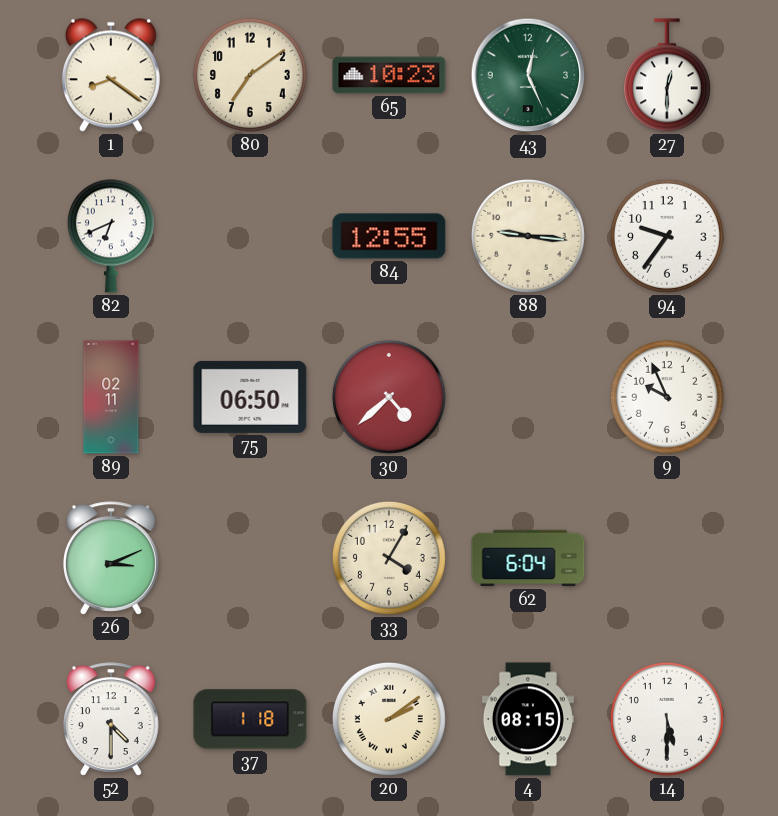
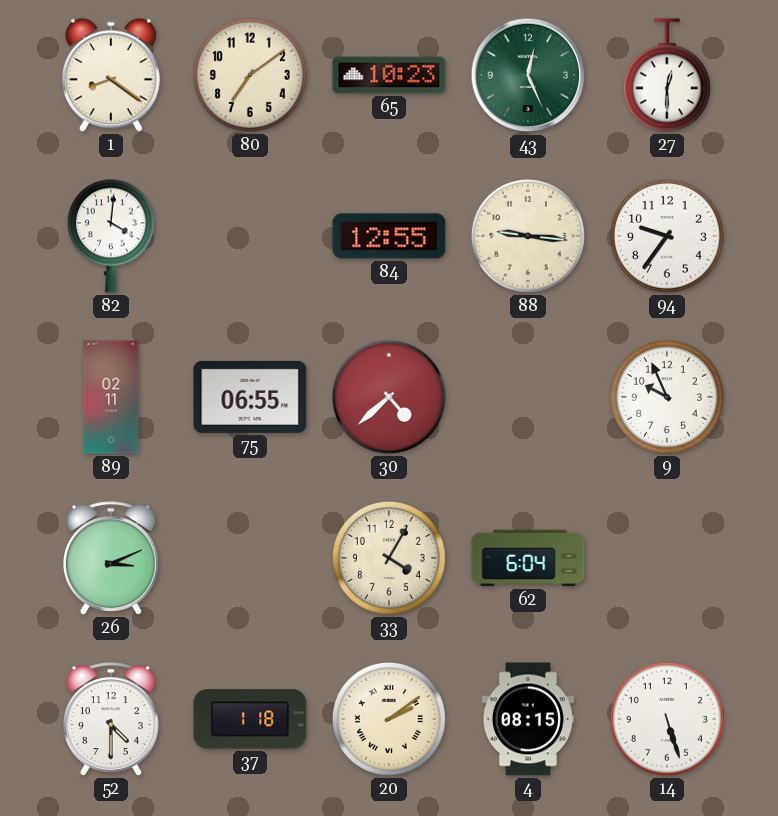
82: 6:41 -> 4:01 (111, 236)
75: 06:50 -> 06:55 (250, 397)
14: 5:30 -> 5:27 (667, 719)
